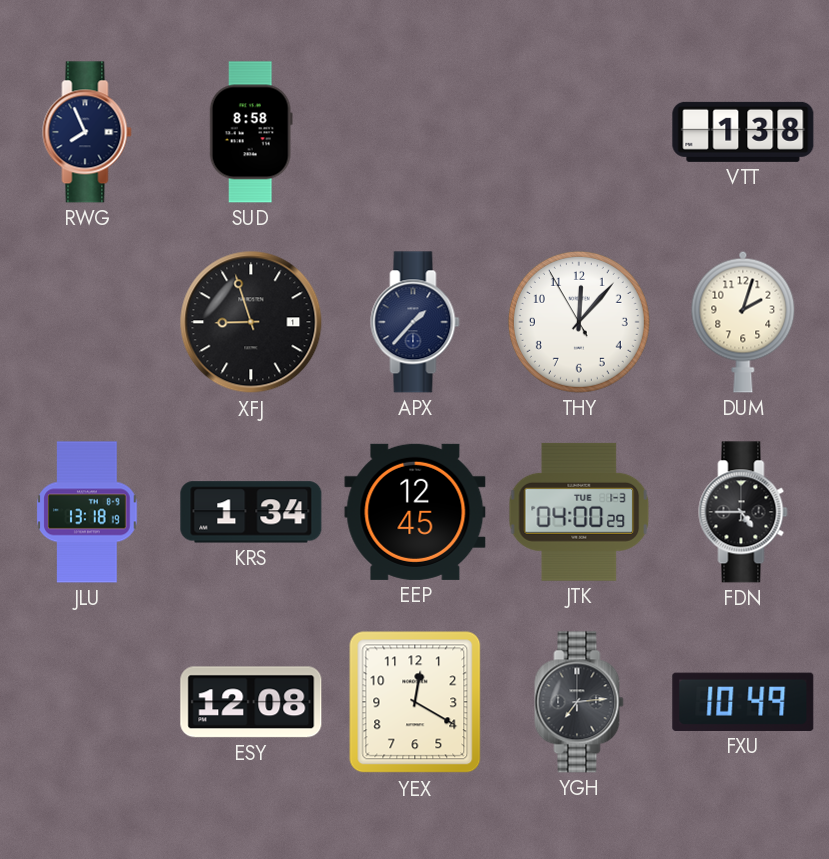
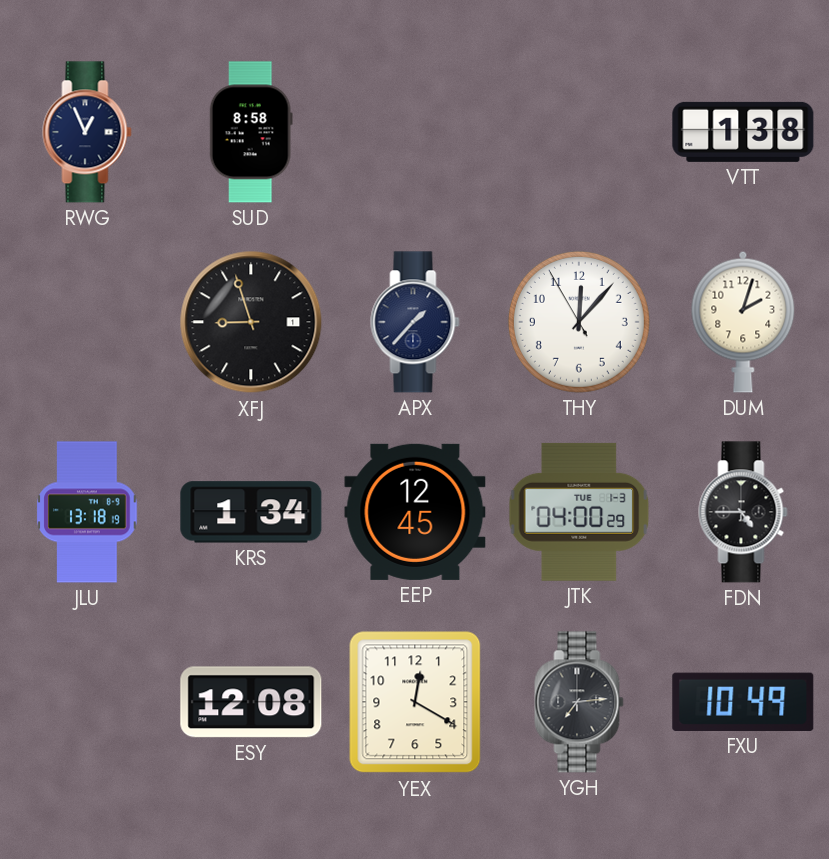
RWG: 7:56 -> 12:56 (87, 132)
